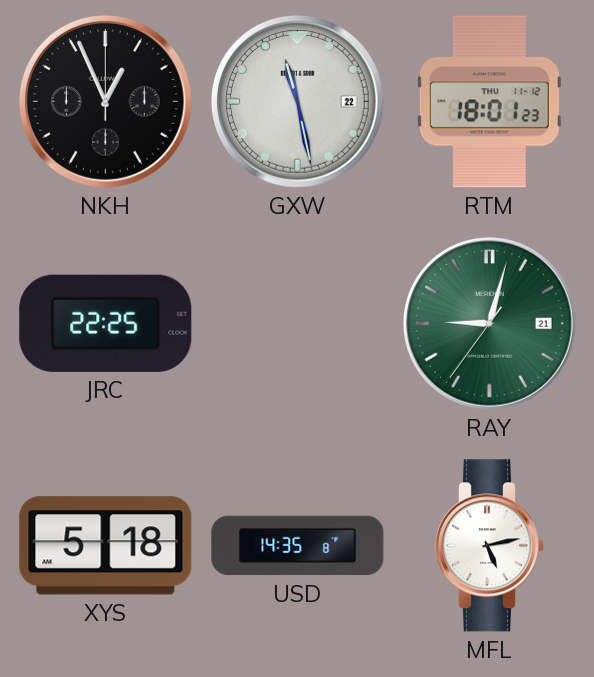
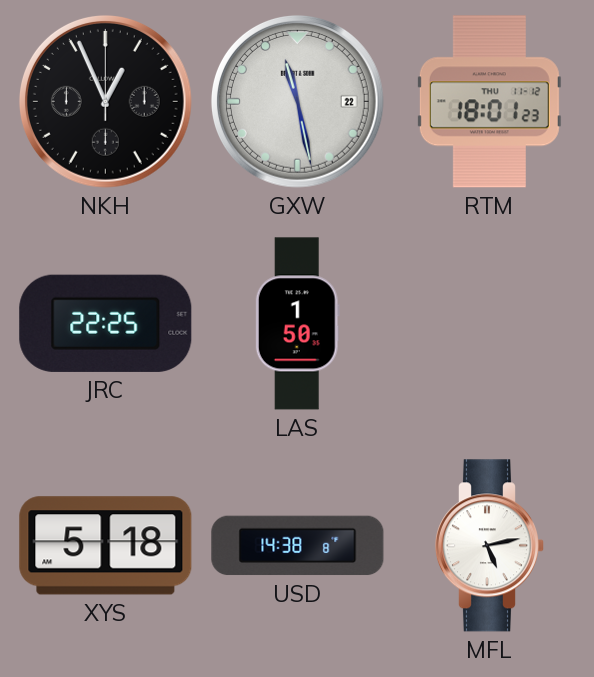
LAS: none -> 1:50 (297, 324)
RAY: 9:02 -> none (489, 323)
USD: 14:35 -> 14:38 (298, 546)
